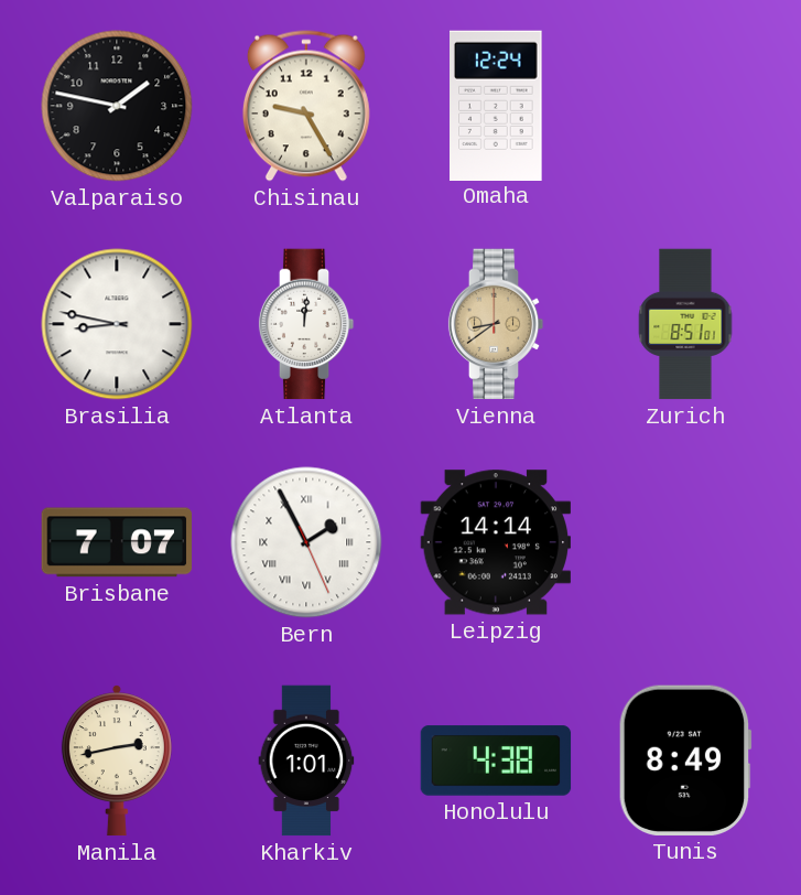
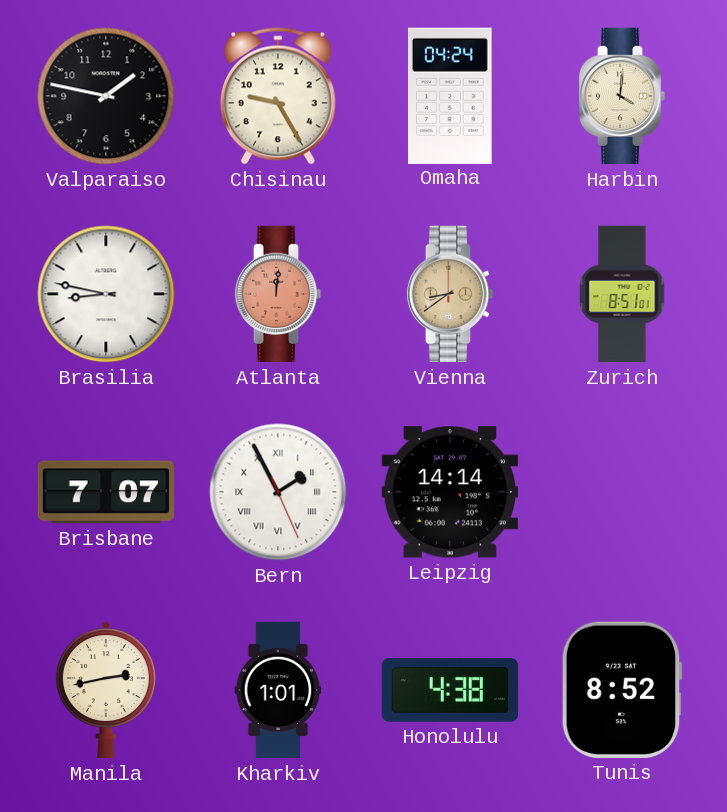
Omaha: 12:24 -> 04:24 (451, 95)
Harbin: none -> 4:01 (622, 96)
Atlanta dial: white -> salmon (278, 294)
Tunis: 8:49 -> 8:52 (622, 690)
